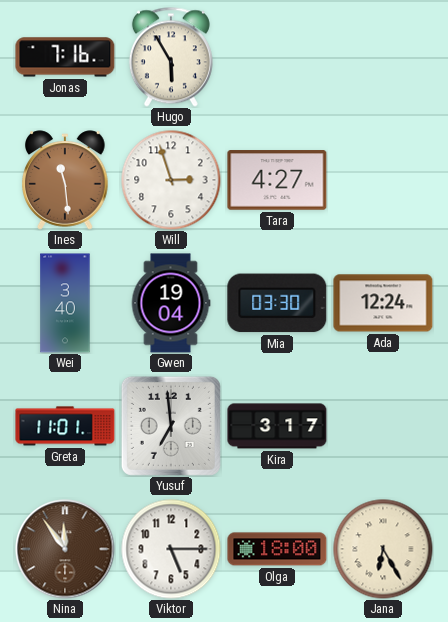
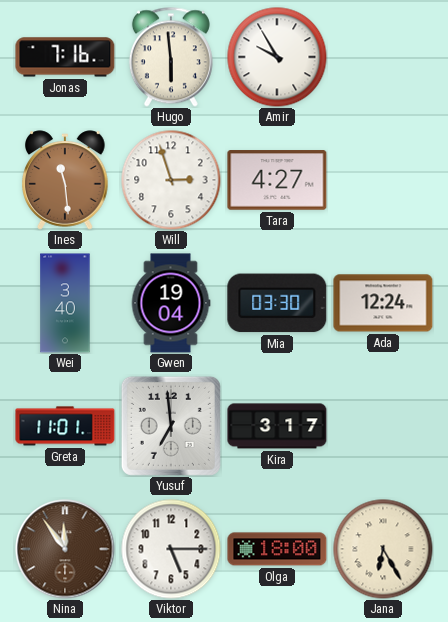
Hugo: 5:55 -> 5:59 (171, 57)
Amir: none -> 9:55 (277, 57)
